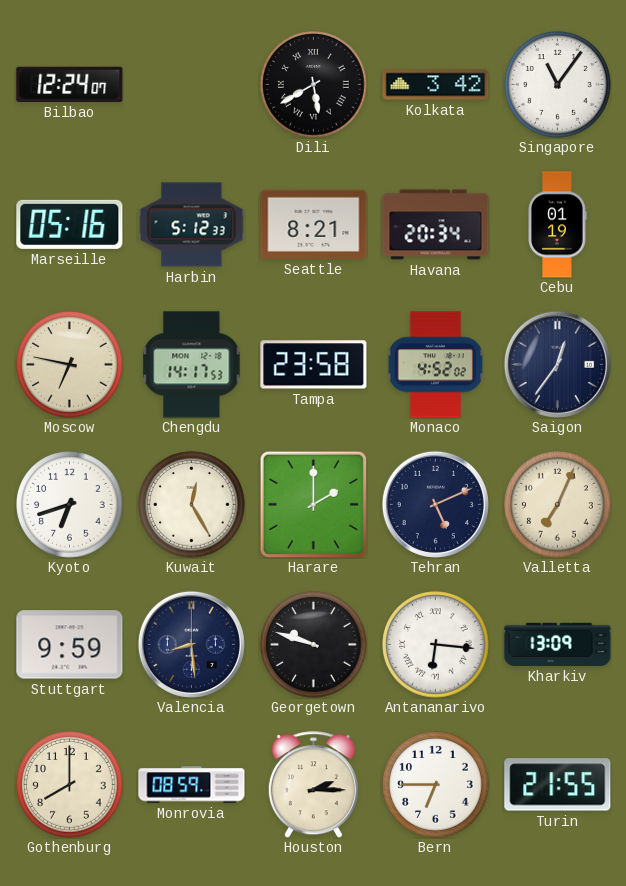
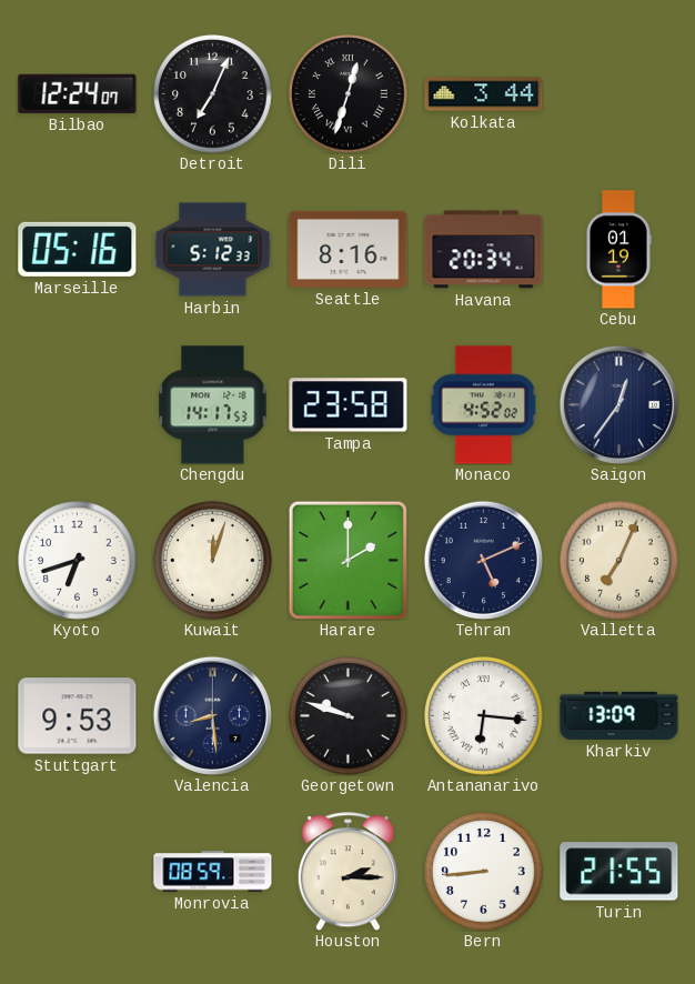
Detroit: none -> 7:04 (213, 94)
Dili: 5:40 -> 12:33 (349, 94)
Kolkata: 3:42 -> 3:44 (484, 94)
Singapore: 11:06 -> none (558, 85)
Seattle: 8:21 -> 8:16 (349, 249)
Moscow: 6:47 -> none (70, 365)
Kuwait: 12:25 -> 12:03 (213, 561)
Stuttgart: 9:59 -> 9:53 (78, 716)
Gothenburg: 8:00 -> none (70, 785)
Bern: 6:45 -> 8:44 (484, 872)
